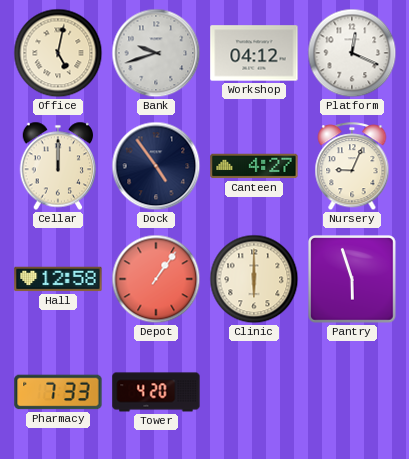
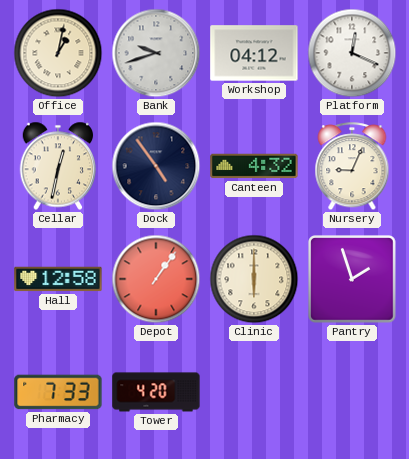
Office: 5:02 -> 1:02 (58, 53)
Cellar: 12:00 -> 12:32 (58, 166)
Canteen: 4:27 -> 4:32 (254, 166)
Pantry: 5:57 -> 1:57 (353, 280)
